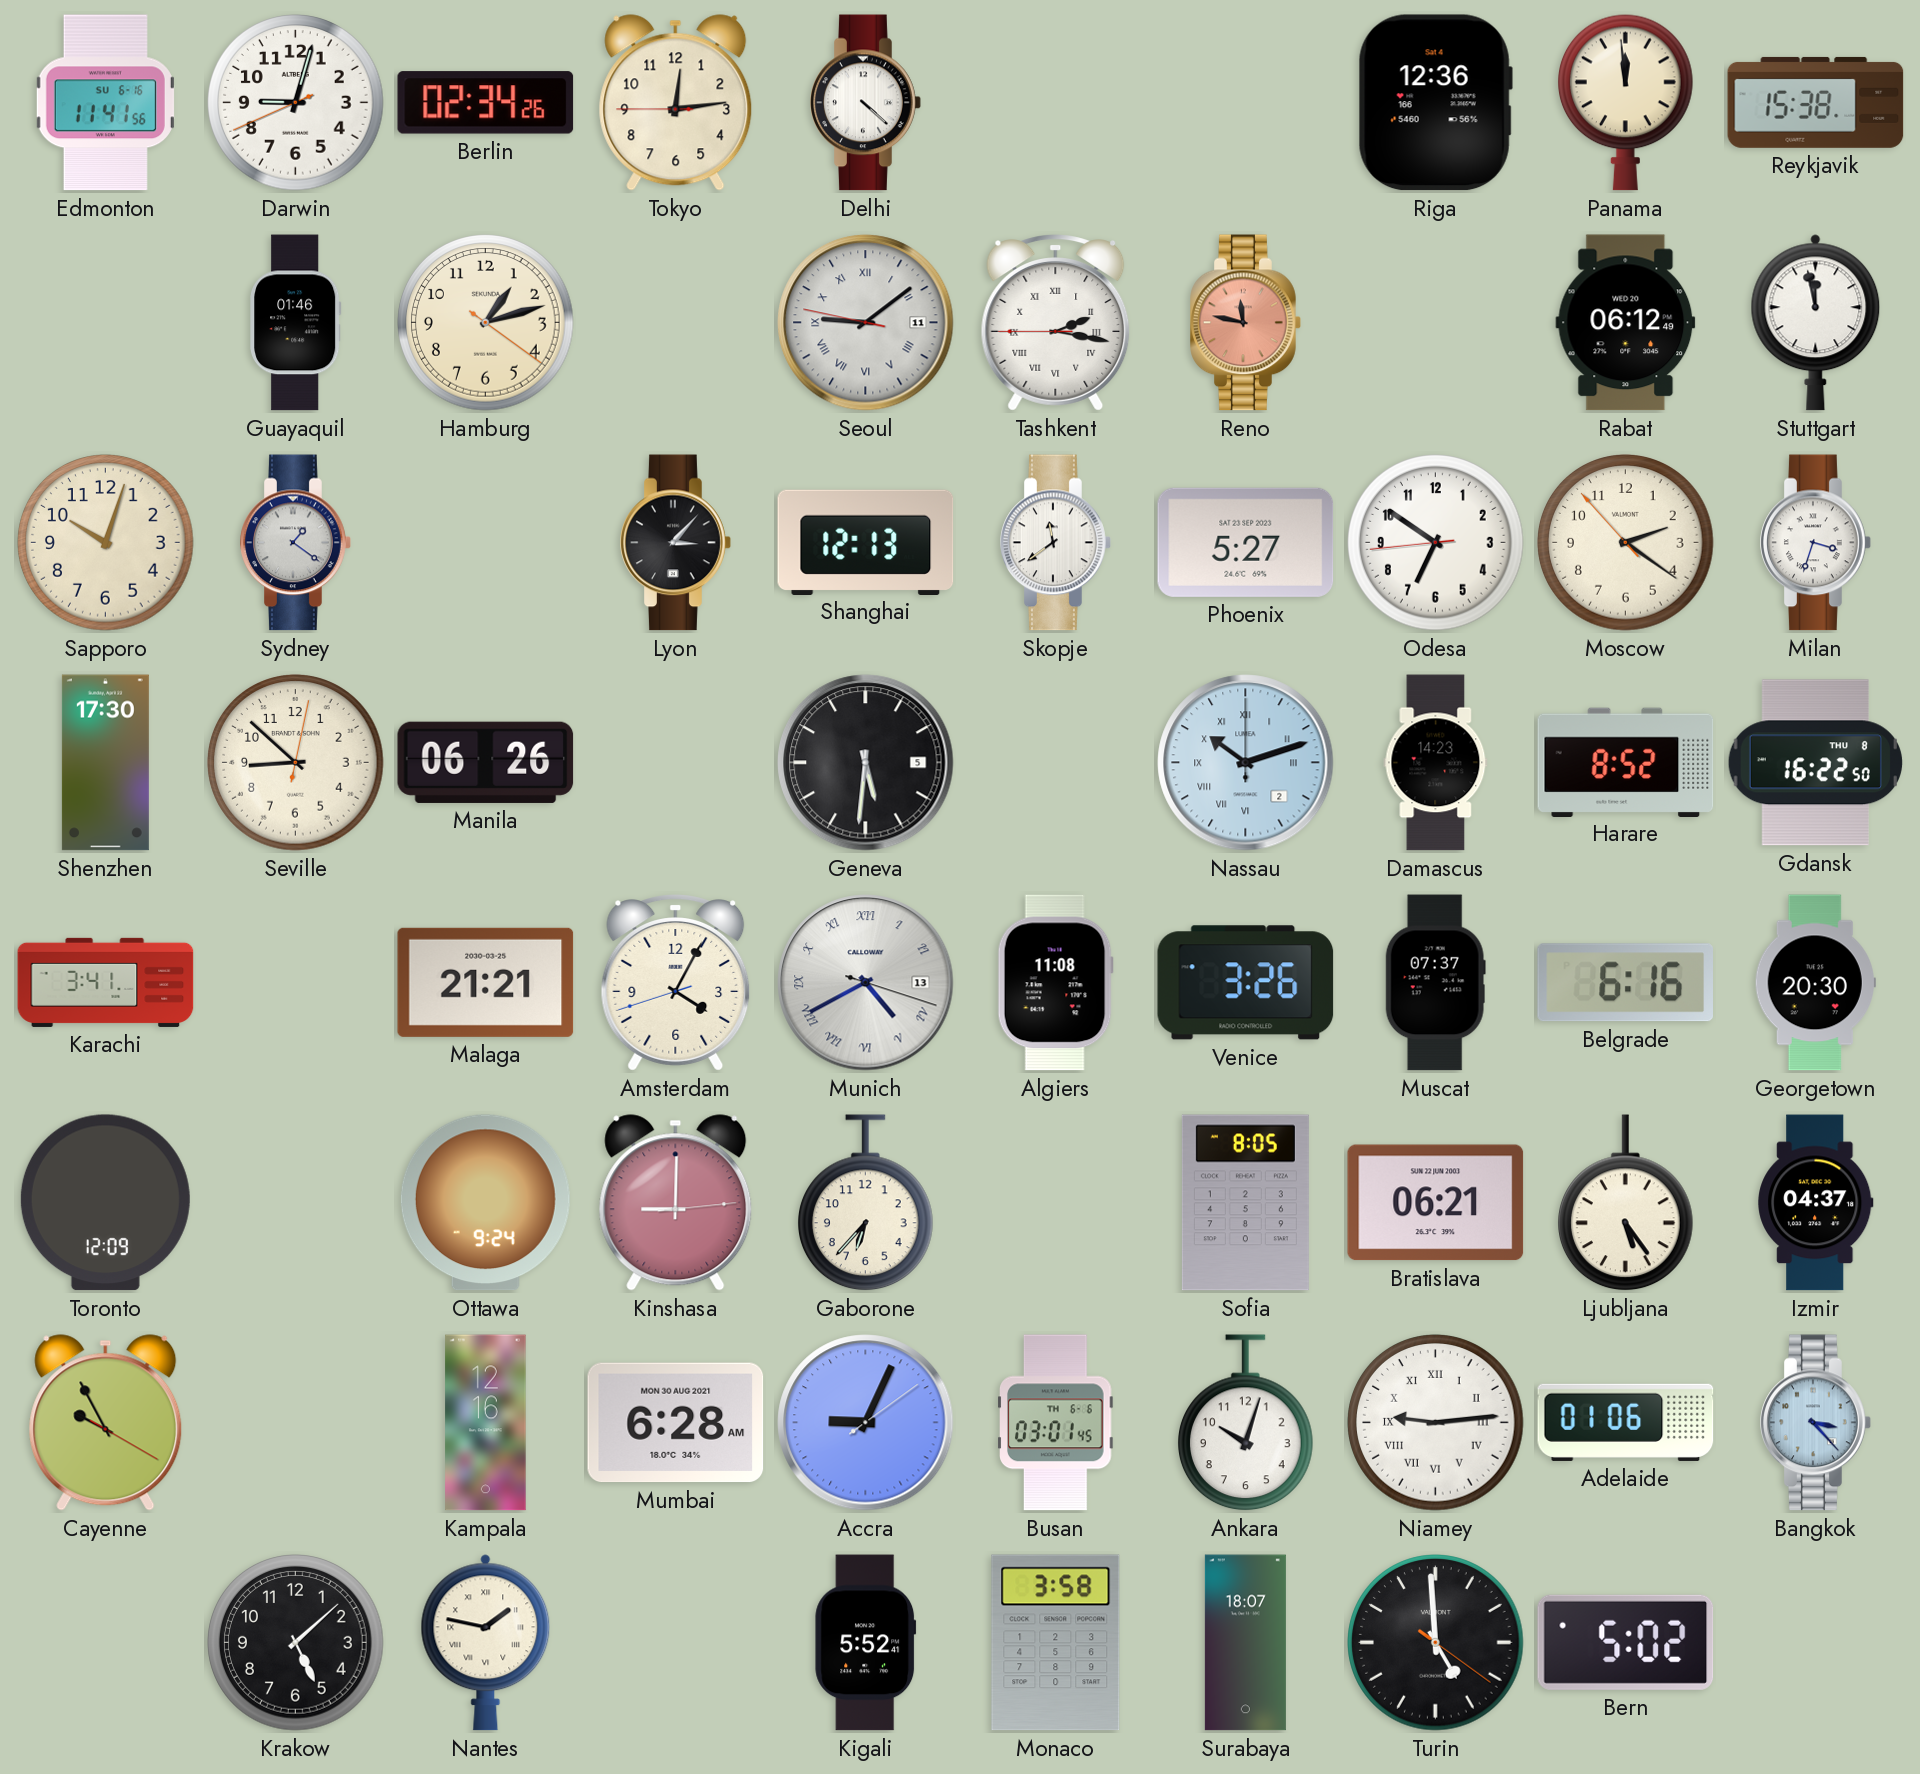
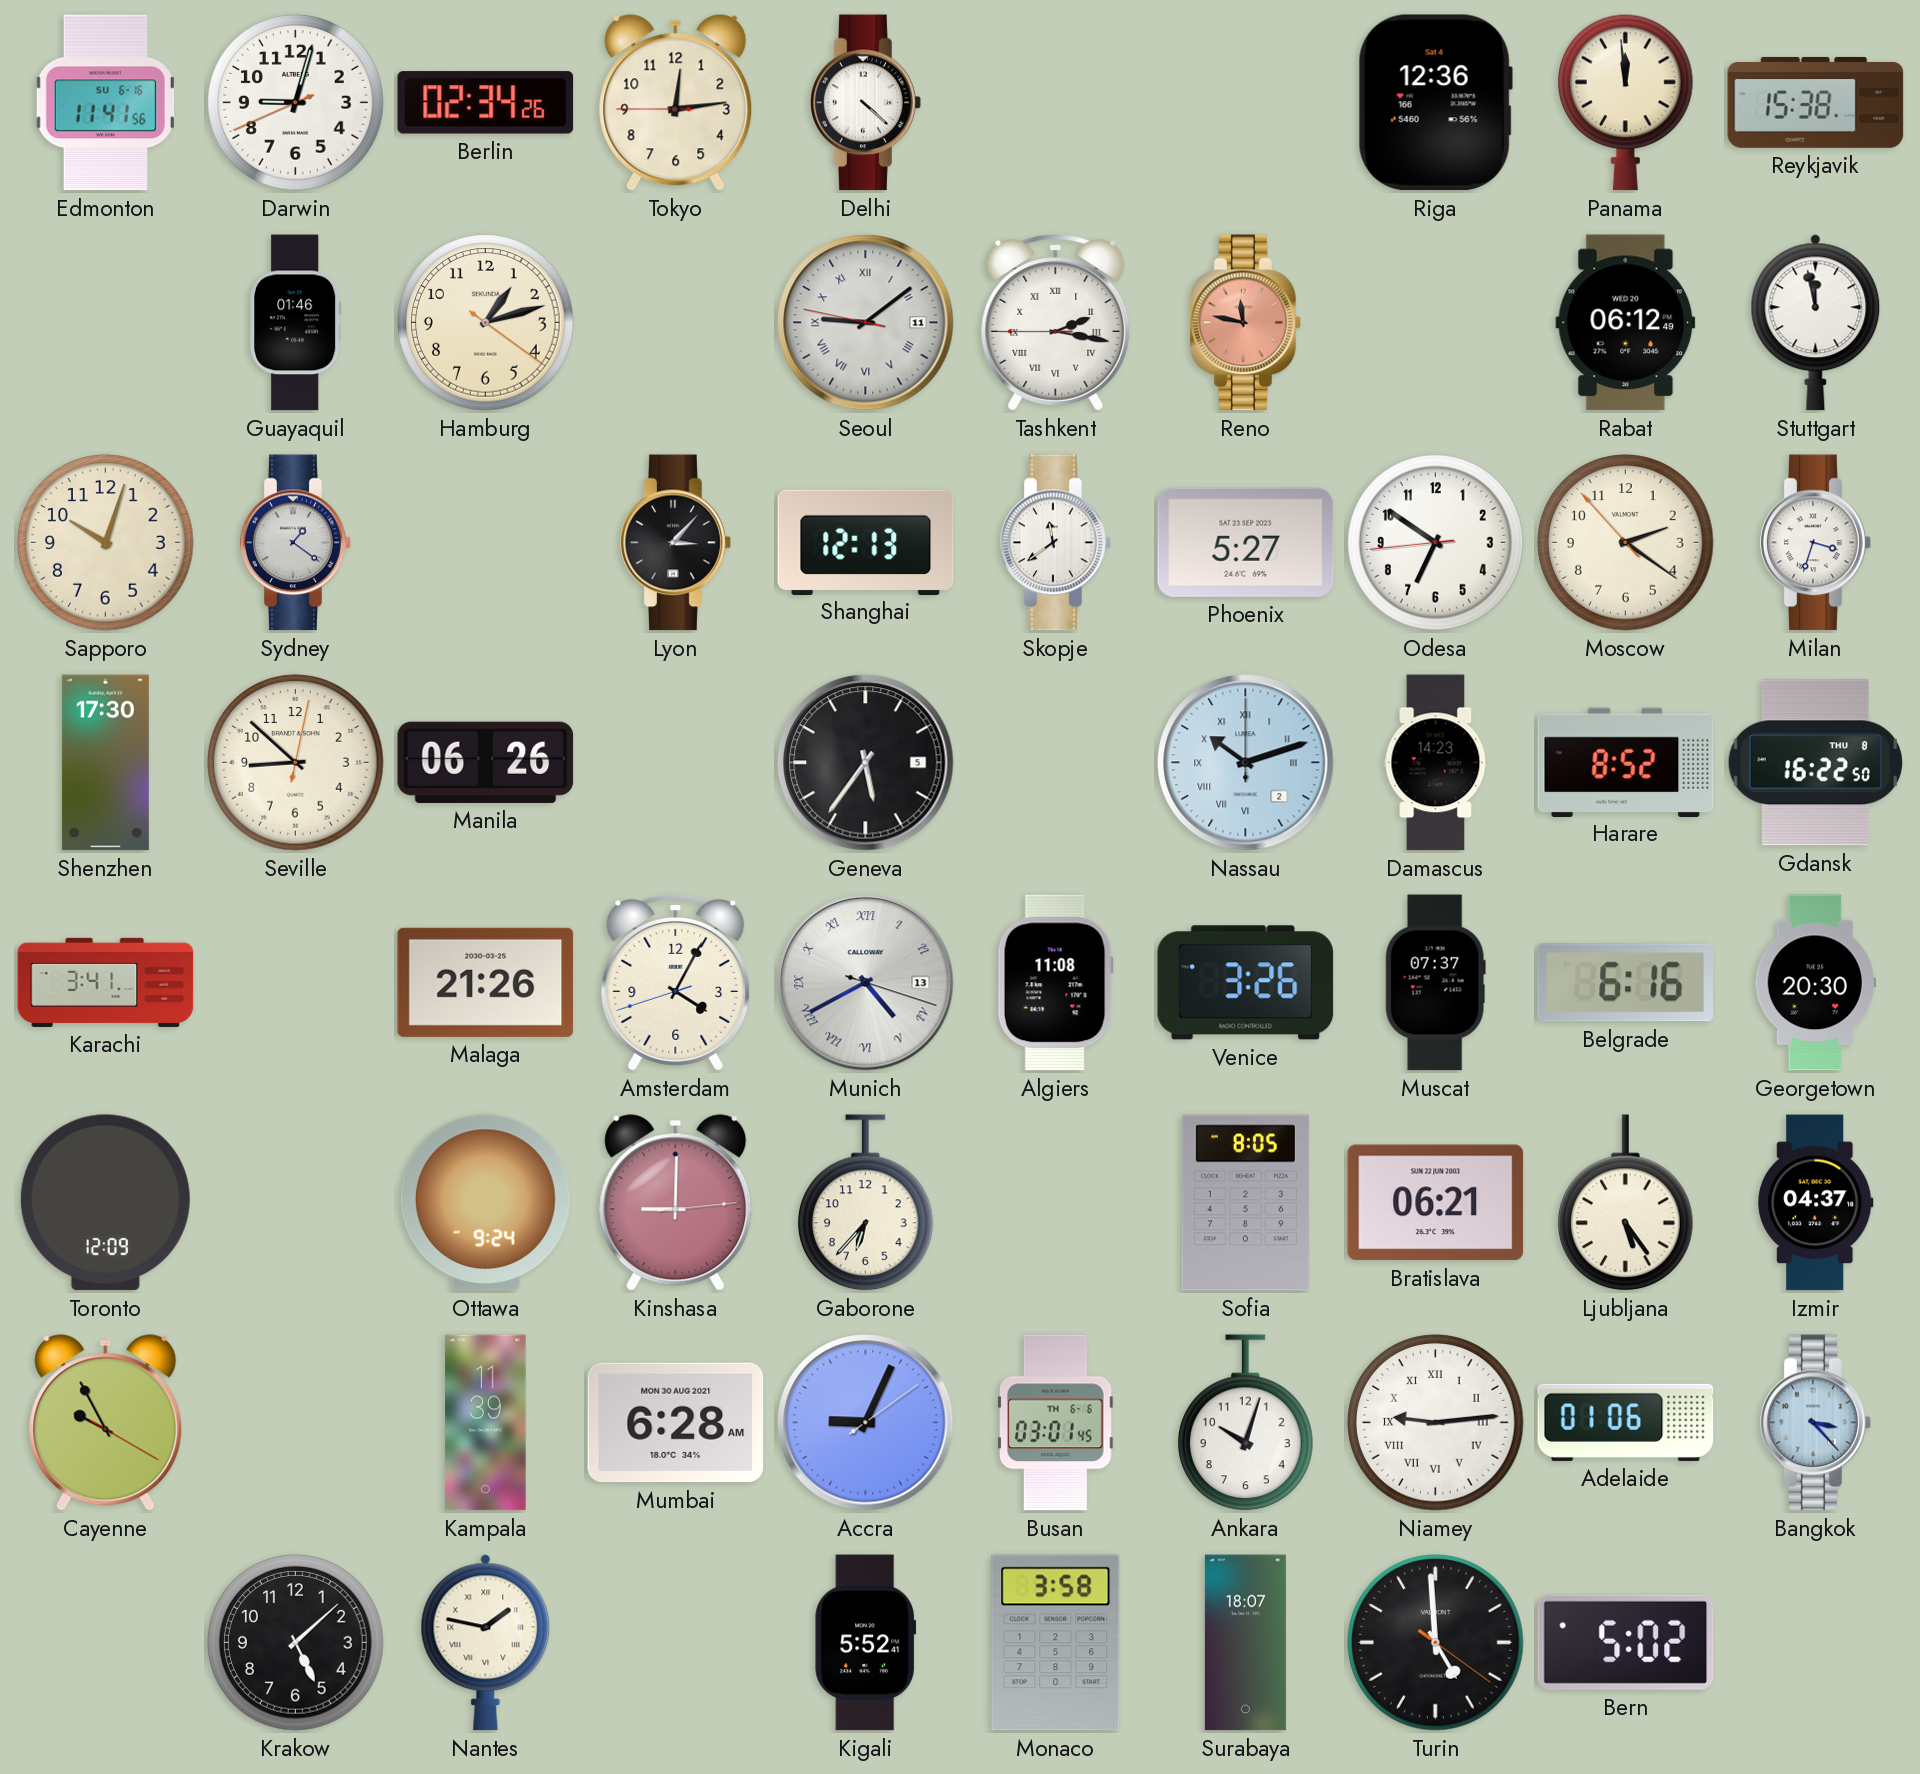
Geneva: 5:31 -> 5:36 (866, 763)
Malaga: 21:21 -> 21:26 (486, 982)
Kampala: 12:16 -> 11:39 (486, 1423)
